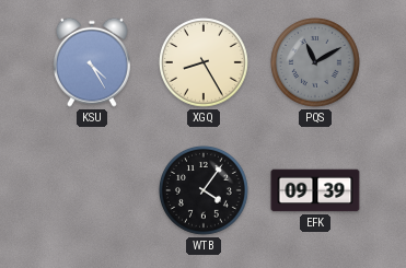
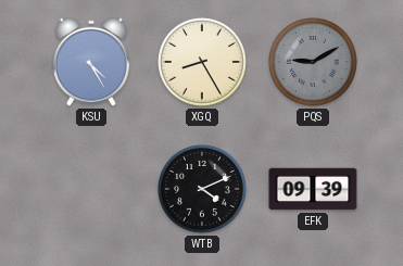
PQS: 11:10 -> 9:10 (314, 63)
WTB: 4:06 -> 4:11 (203, 190)
